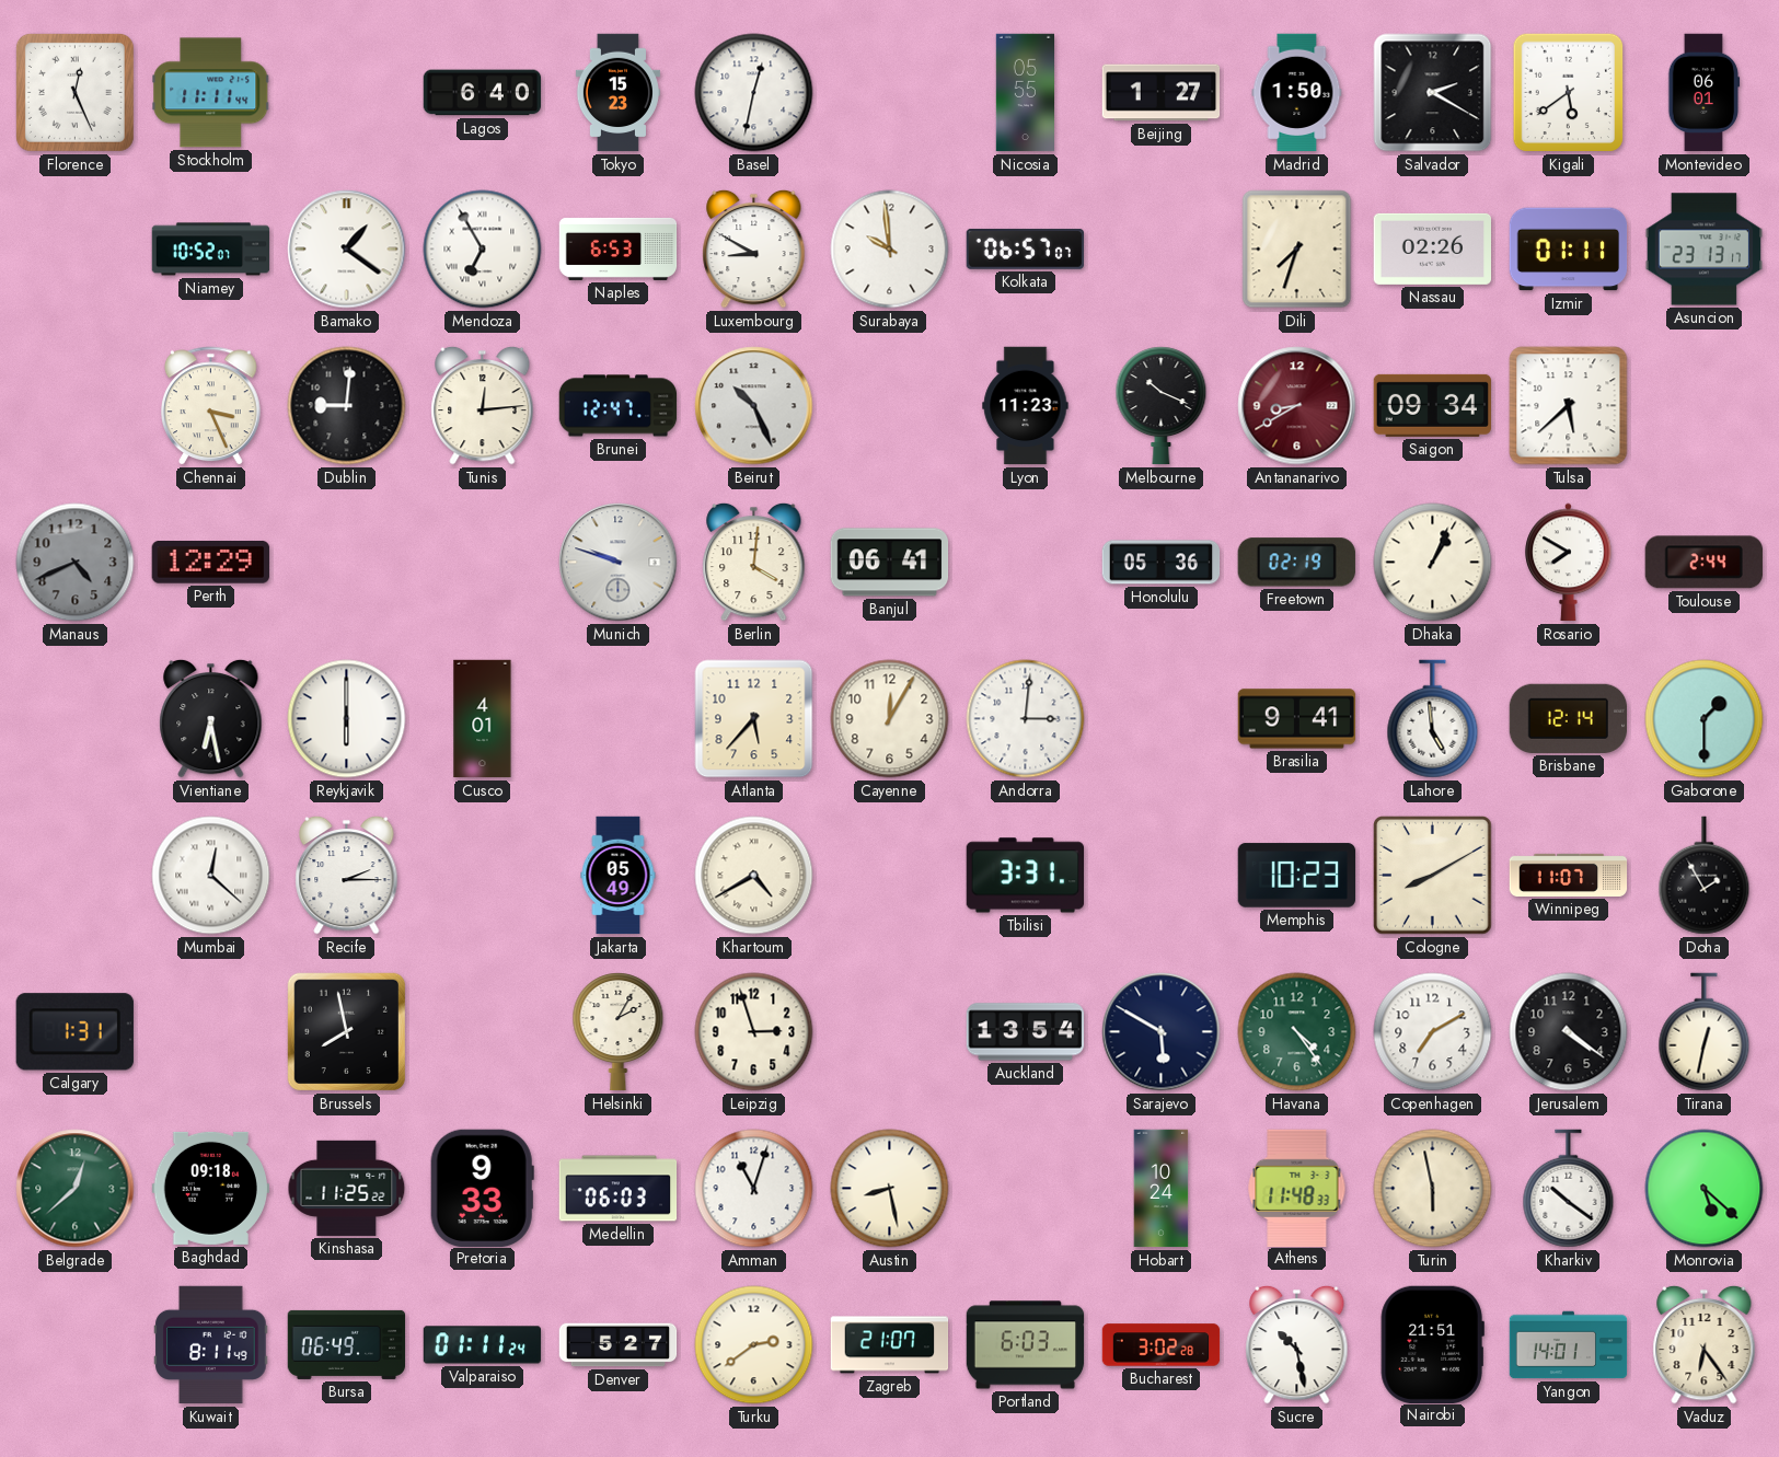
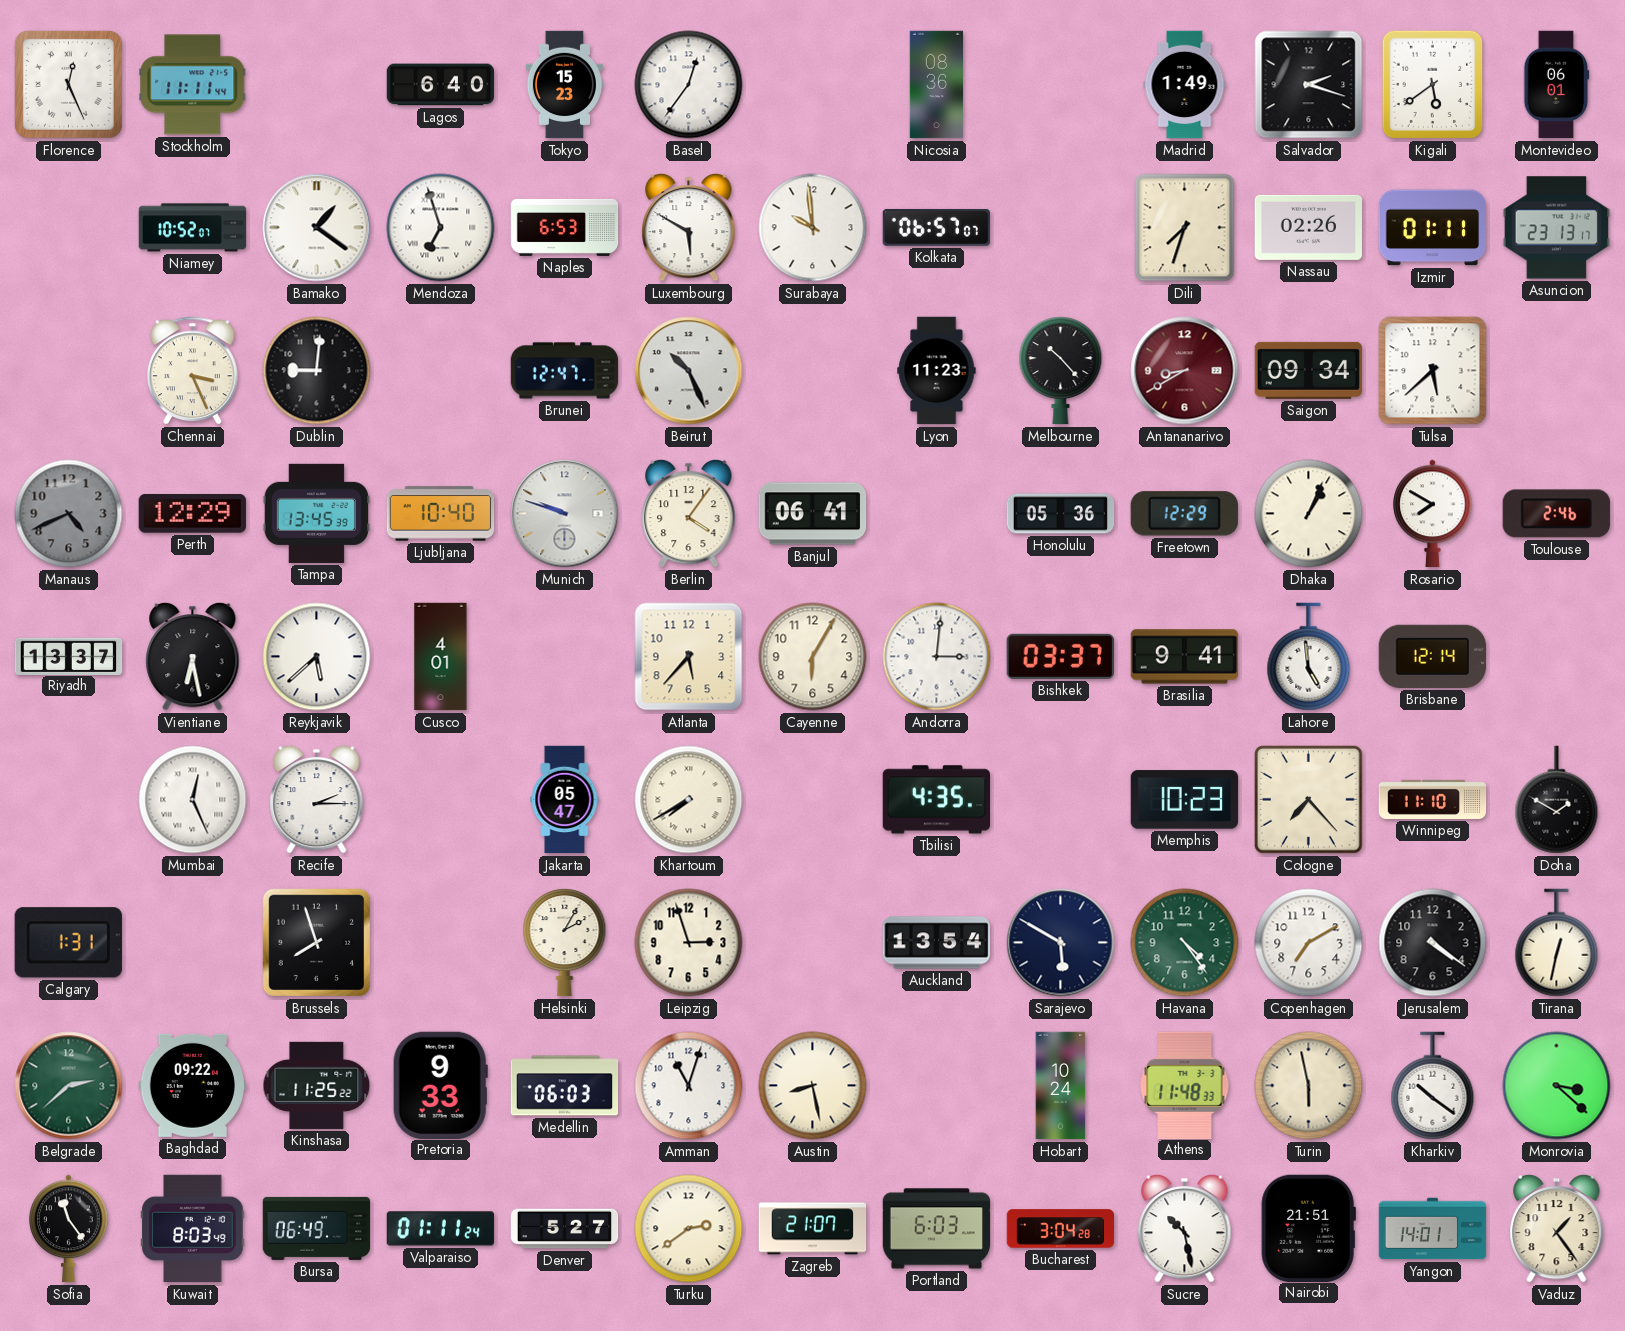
Basel: 12:32 -> 12:36 (689, 85)
Nicosia: 05:55 -> 08:36 (936, 85)
Beijing: 1:27 -> none (1162, 93)
Madrid: 1:50 -> 1:49 (1185, 85)
Salvador: 2:20 -> 2:18 (1309, 85)
Mendoza: 6:55 -> 6:57 (441, 228)
Luxembourg: 8:50 -> 5:50 (689, 227)
Tunis: 12:14 -> none (483, 405)
Melbourne: 10:19 -> 10:23 (1061, 371)
Tampa: none -> 13:45 (317, 513)
Ljubljana: none -> 10:40 (441, 514)
Berlin: 4:01 -> 4:06 (689, 513)
Freetown: 02:19 -> 12:29 (1184, 514)
Toulouse: 2:44 -> 2:46 (1556, 514)
Riyadh: none -> 13:37 (69, 656)
Reykjavik: 6:00 -> 5:38 (317, 657)
Cayenne: 12:05 -> 6:05 (813, 657)
Bishkek: none -> 03:37 (1060, 656)
Gaborone: 1:30 -> none (1705, 719)
Mumbai: 12:22 -> 12:26 (193, 800)
Jakarta: 05:49 -> 05:47 (565, 800)
Khartoum: 4:40 -> 7:40 (689, 800)
Tbilisi: 3:31 -> 4:35 (936, 800)
Cologne: 8:10 -> 7:23 (1309, 800)
Winnipeg: 11:07 -> 11:10 (1433, 799)
Doha: 1:55 -> 1:50 (1557, 800)
Brussels: 7:58 -> 7:57 (316, 942)
Belgrade: 12:38 -> 2:38 (69, 1086)
Baghdad: 09:18 -> 09:22 (192, 1085)
Monrovia: 5:22 -> 3:22 (1557, 1086)
Sofia: none -> 11:24 (69, 1229)
Kuwait: 8:11 -> 8:03 (193, 1229)
Bucharest: 3:02 -> 3:04 (1061, 1229)
Vaduz: 6:24 -> 1:24 (1557, 1228)
